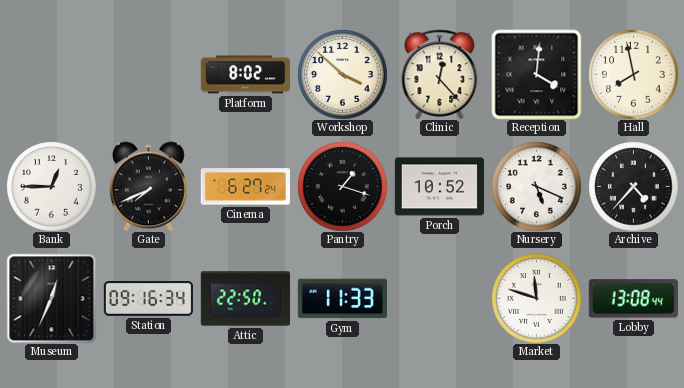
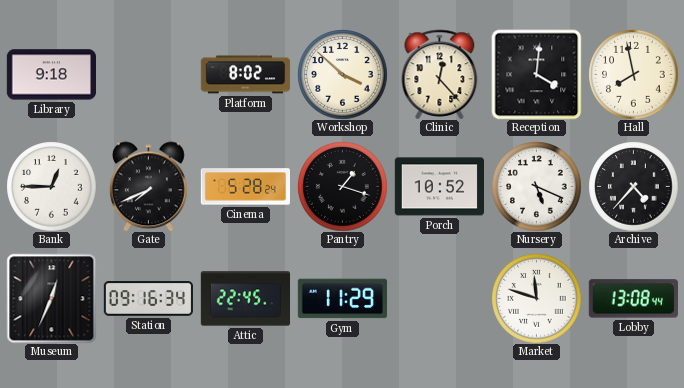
Library: none -> 9:18 (51, 75)
Cinema: 6:27 -> 5:28 (245, 187)
Attic: 22:50 -> 22:45 (245, 299)
Gym: 11:33 -> 11:29 (342, 299)
